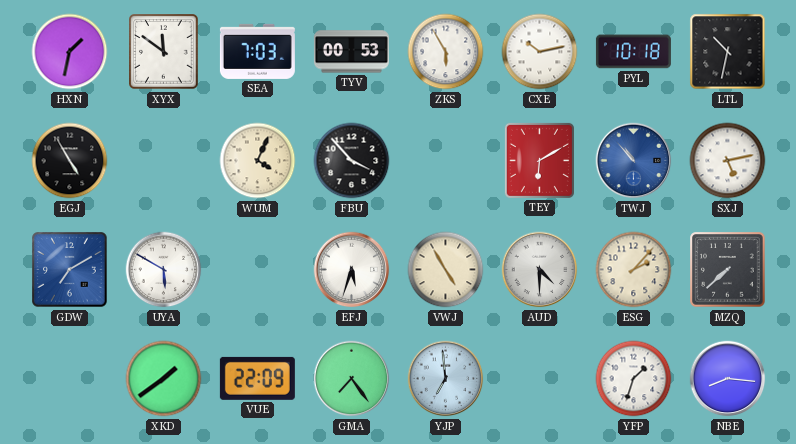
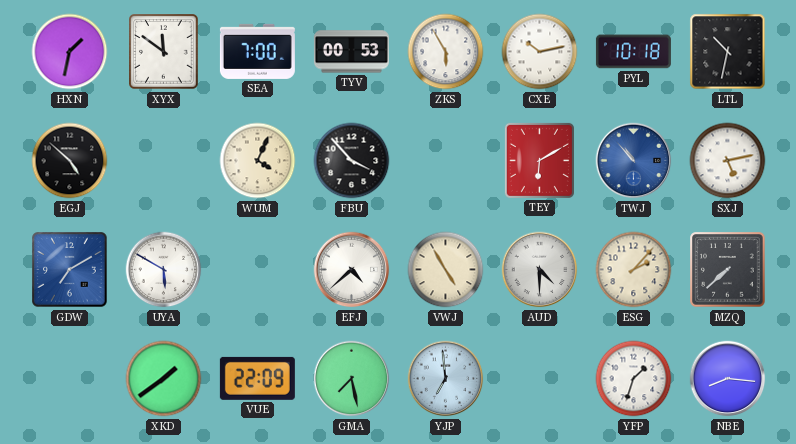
SEA: 7:03 -> 7:00 (257, 51)
EGJ: 4:55 -> 4:52 (70, 161)
EFJ: 5:33 -> 4:38 (352, 270)
GMA: 7:24 -> 7:28 (352, 379)
